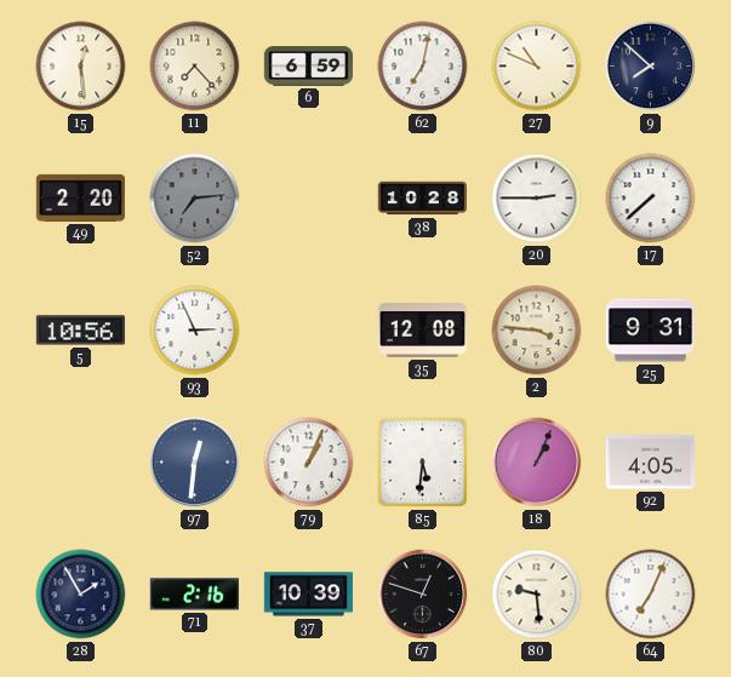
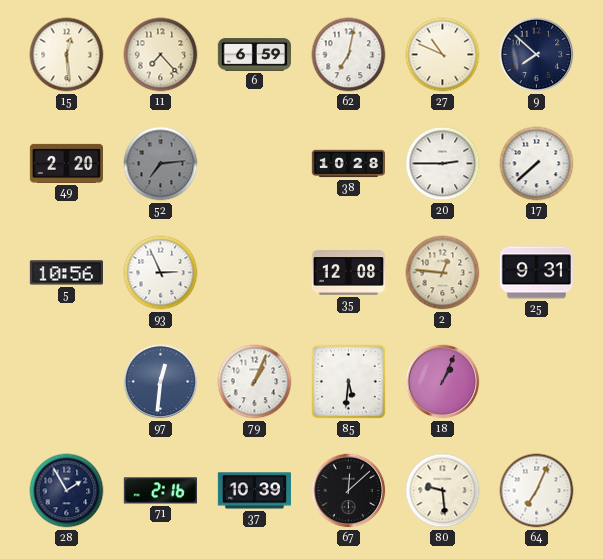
2: 3:46 -> 12:46 (443, 273)
92: 4:05 -> none (650, 463)
67: 12:48 -> 12:08 (349, 491)
